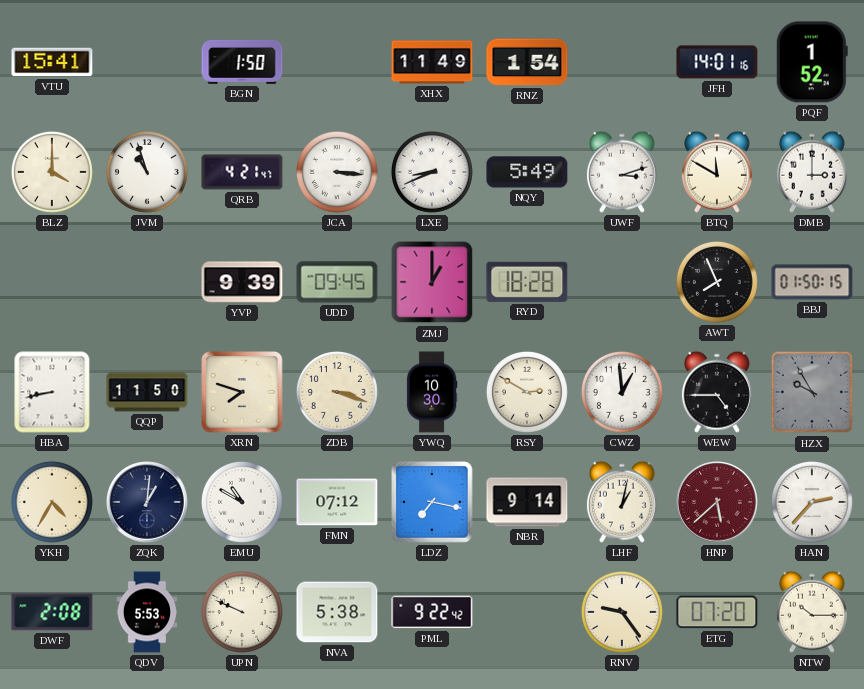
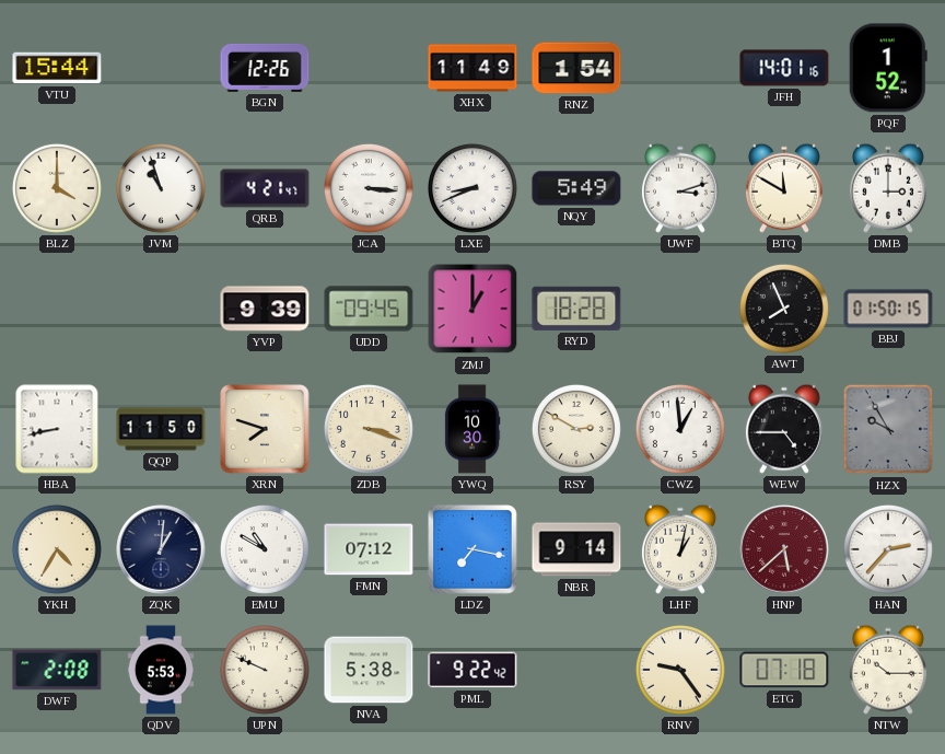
VTU: 15:41 -> 15:44 (57, 68)
BGN: 1:50 -> 12:26 (265, 68)
ETG: 07:20 -> 07:18 (784, 670)
